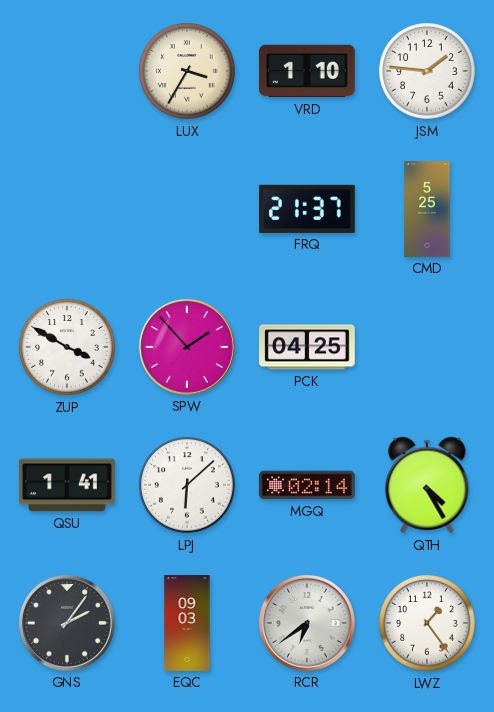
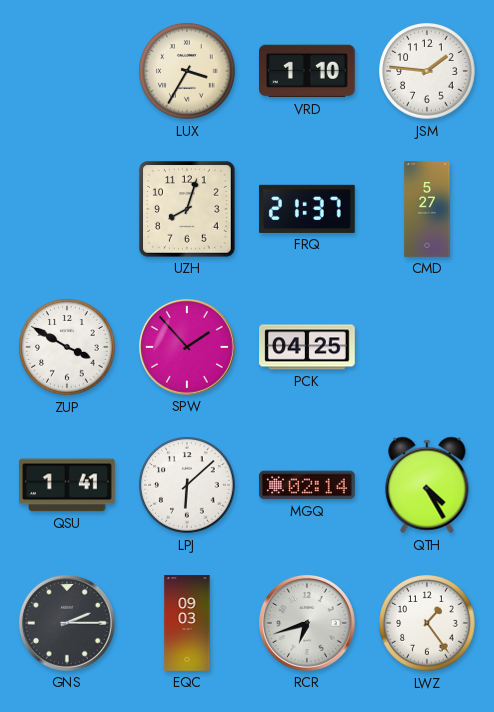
UZH: none -> 8:03 (188, 210)
CMD: 5:25 -> 5:27 (427, 209)
GNS: 2:06 -> 2:15 (67, 623)
RCR: 6:39 -> 6:42 (307, 623)
